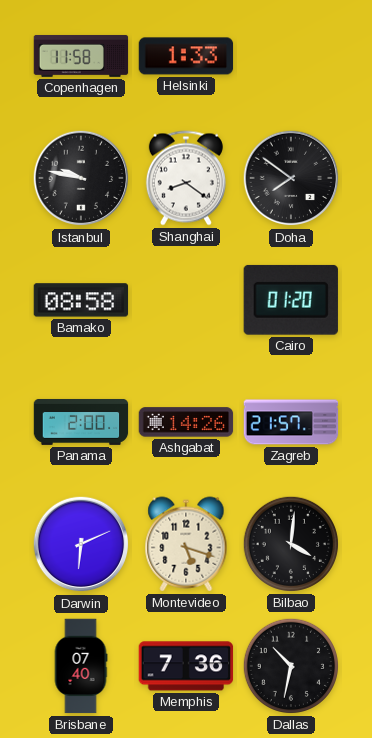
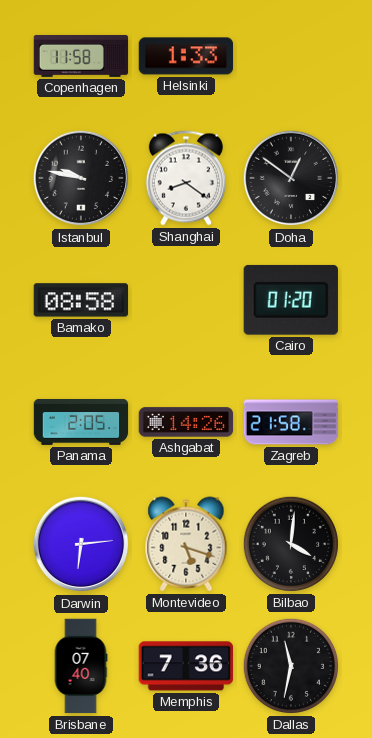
Doha: 7:51 -> 12:51 (291, 178)
Panama: 2:00 -> 2:05 (81, 422)
Zagreb: 21:57 -> 21:58 (291, 422)
Darwin: 6:11 -> 6:14 (81, 544)
Dallas: 10:32 -> 11:32 (291, 666)
